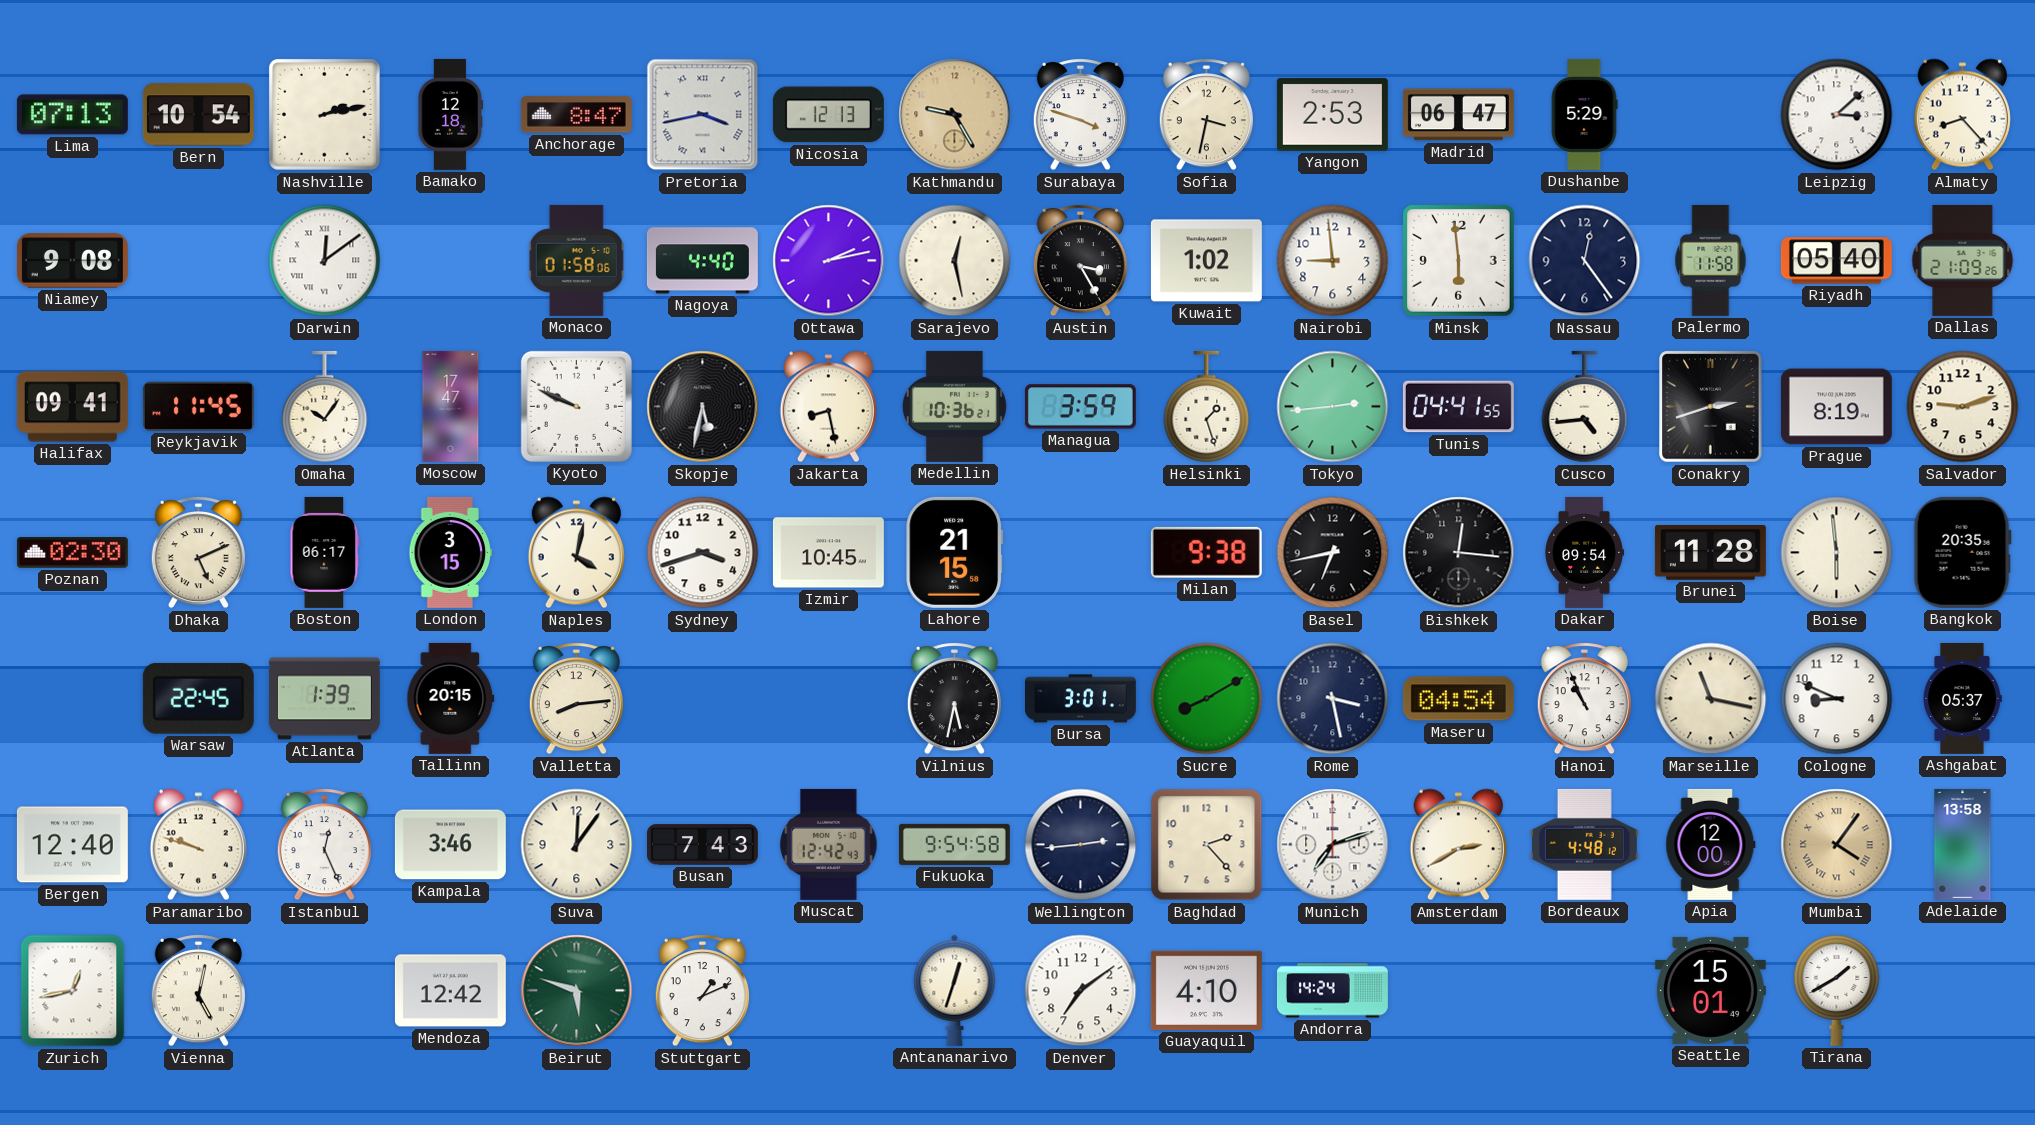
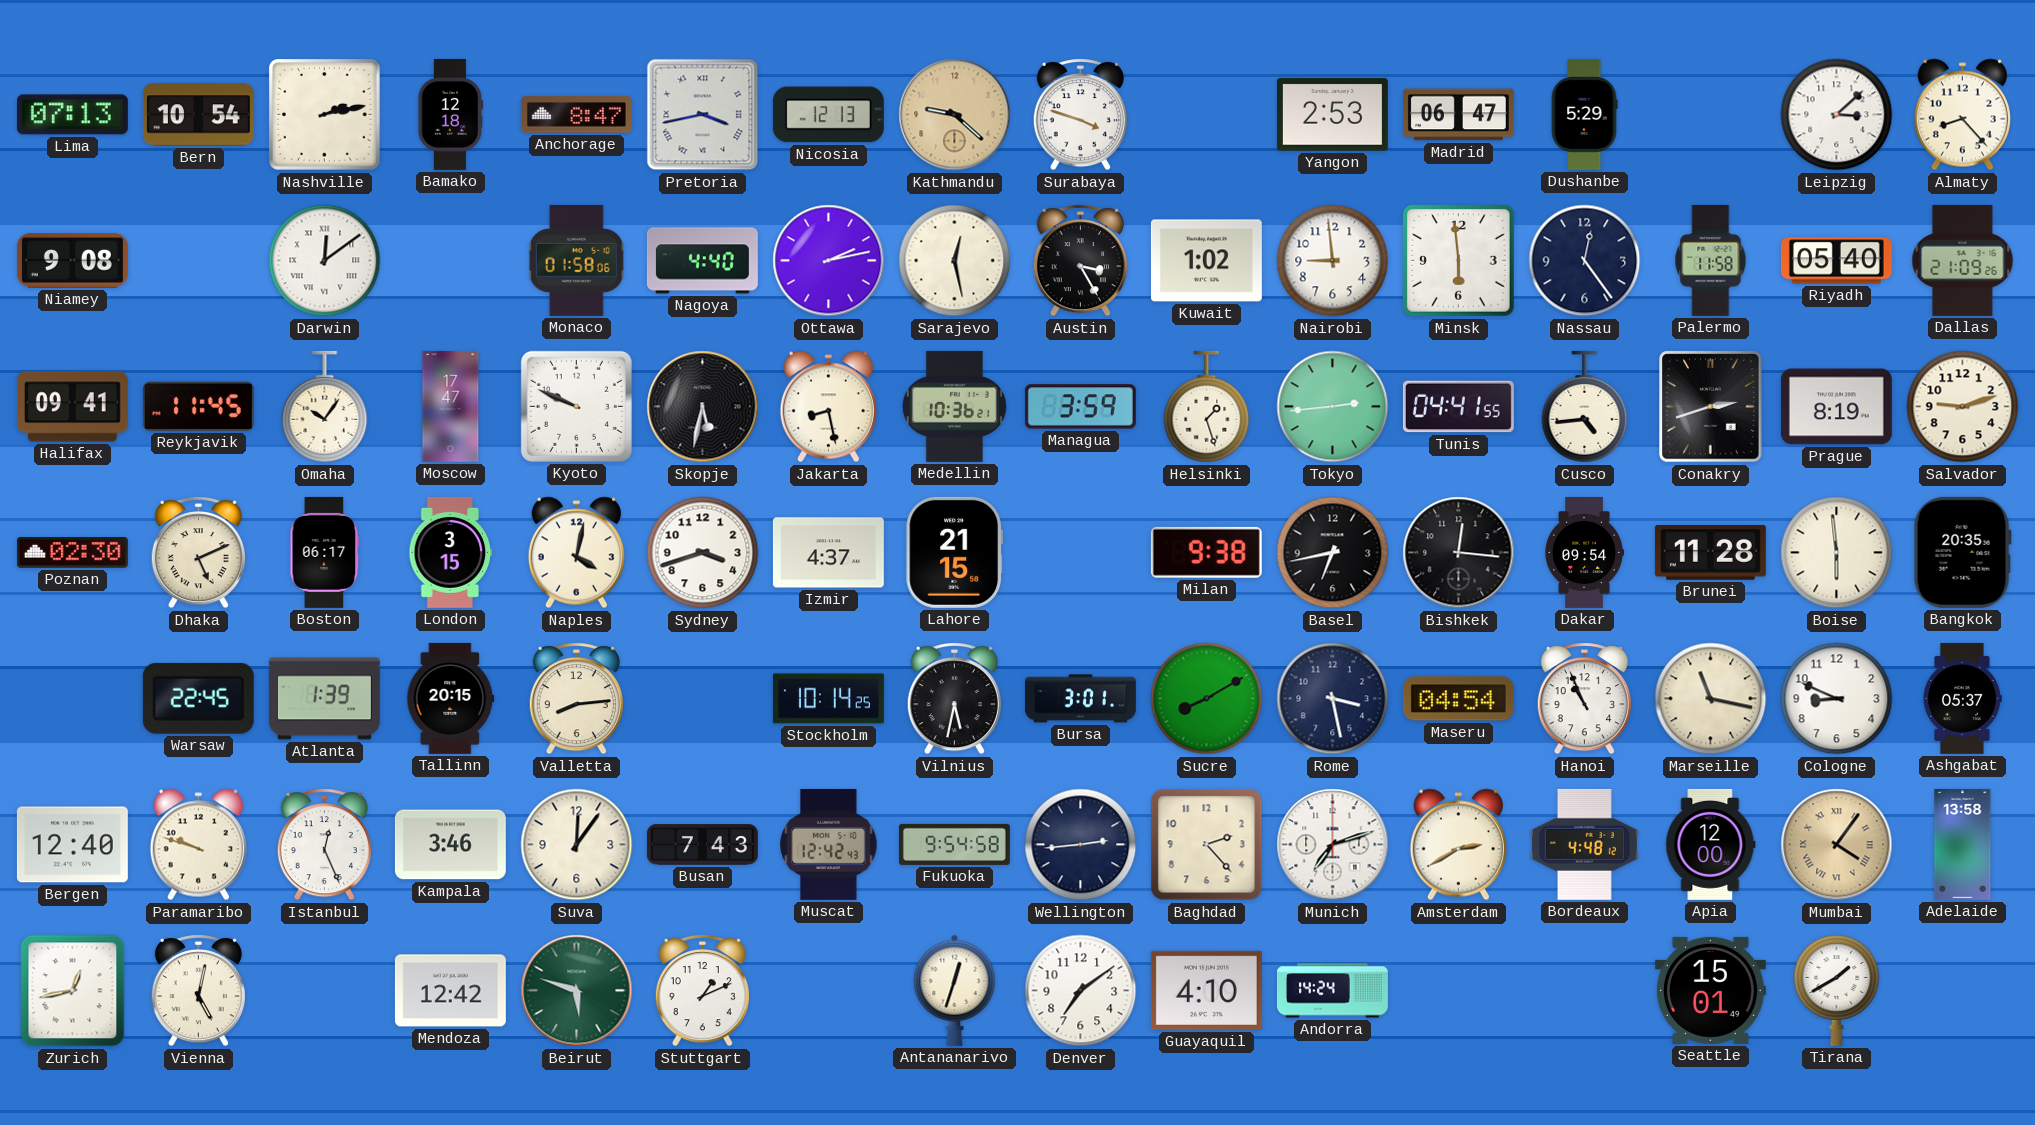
Kathmandu: 9:25 -> 9:22 (955, 115)
Sofia: 3:32 -> none (1206, 115)
Izmir: 10:45 -> 4:37 (828, 553)
Stockholm: none -> 10:14 (828, 699)
